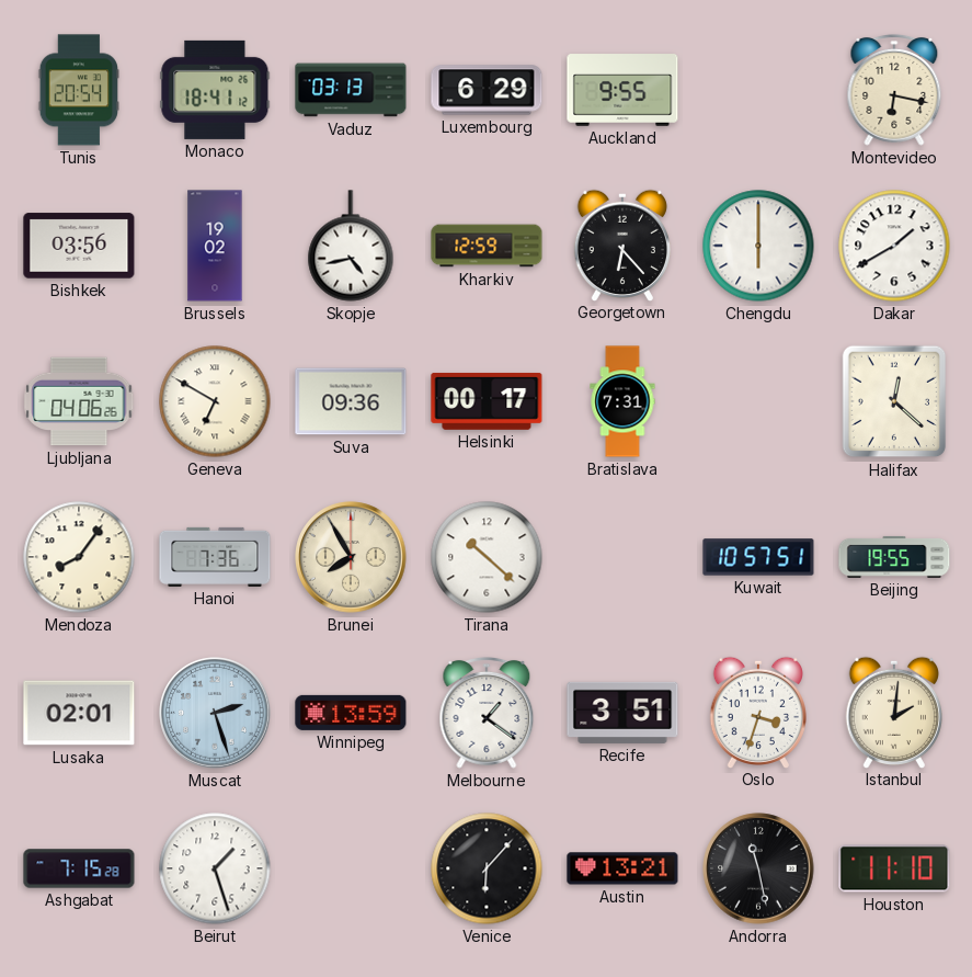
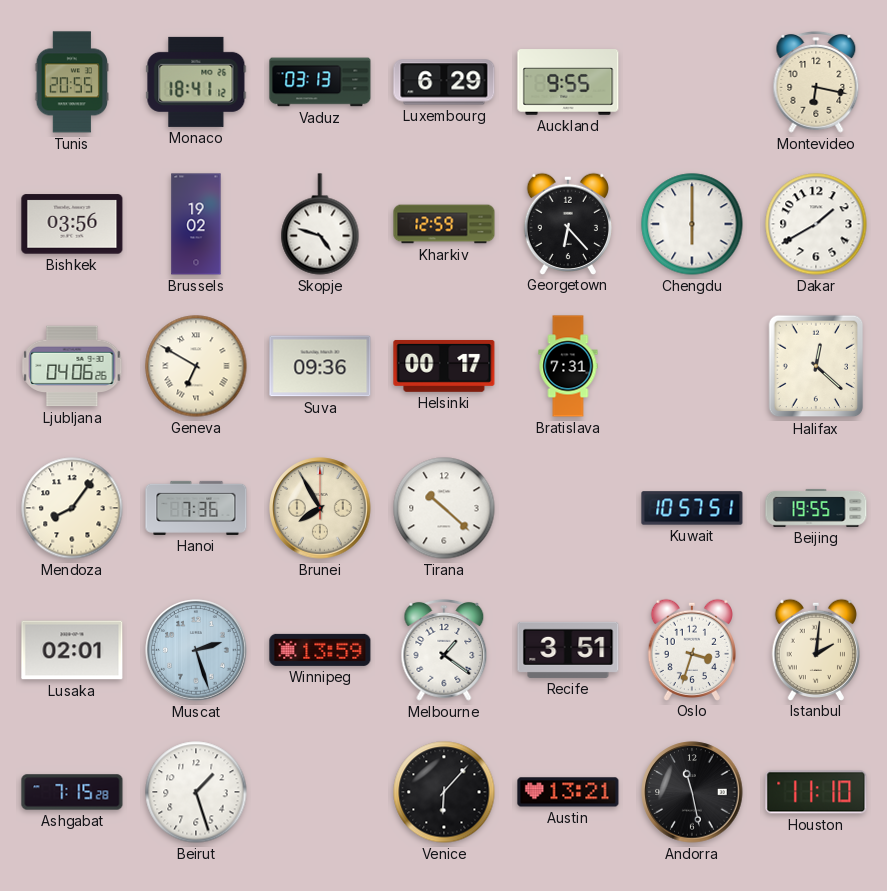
Tunis: 20:54 -> 20:55 (72, 82)
Skopje: 4:43 -> 4:48 (320, 224)
